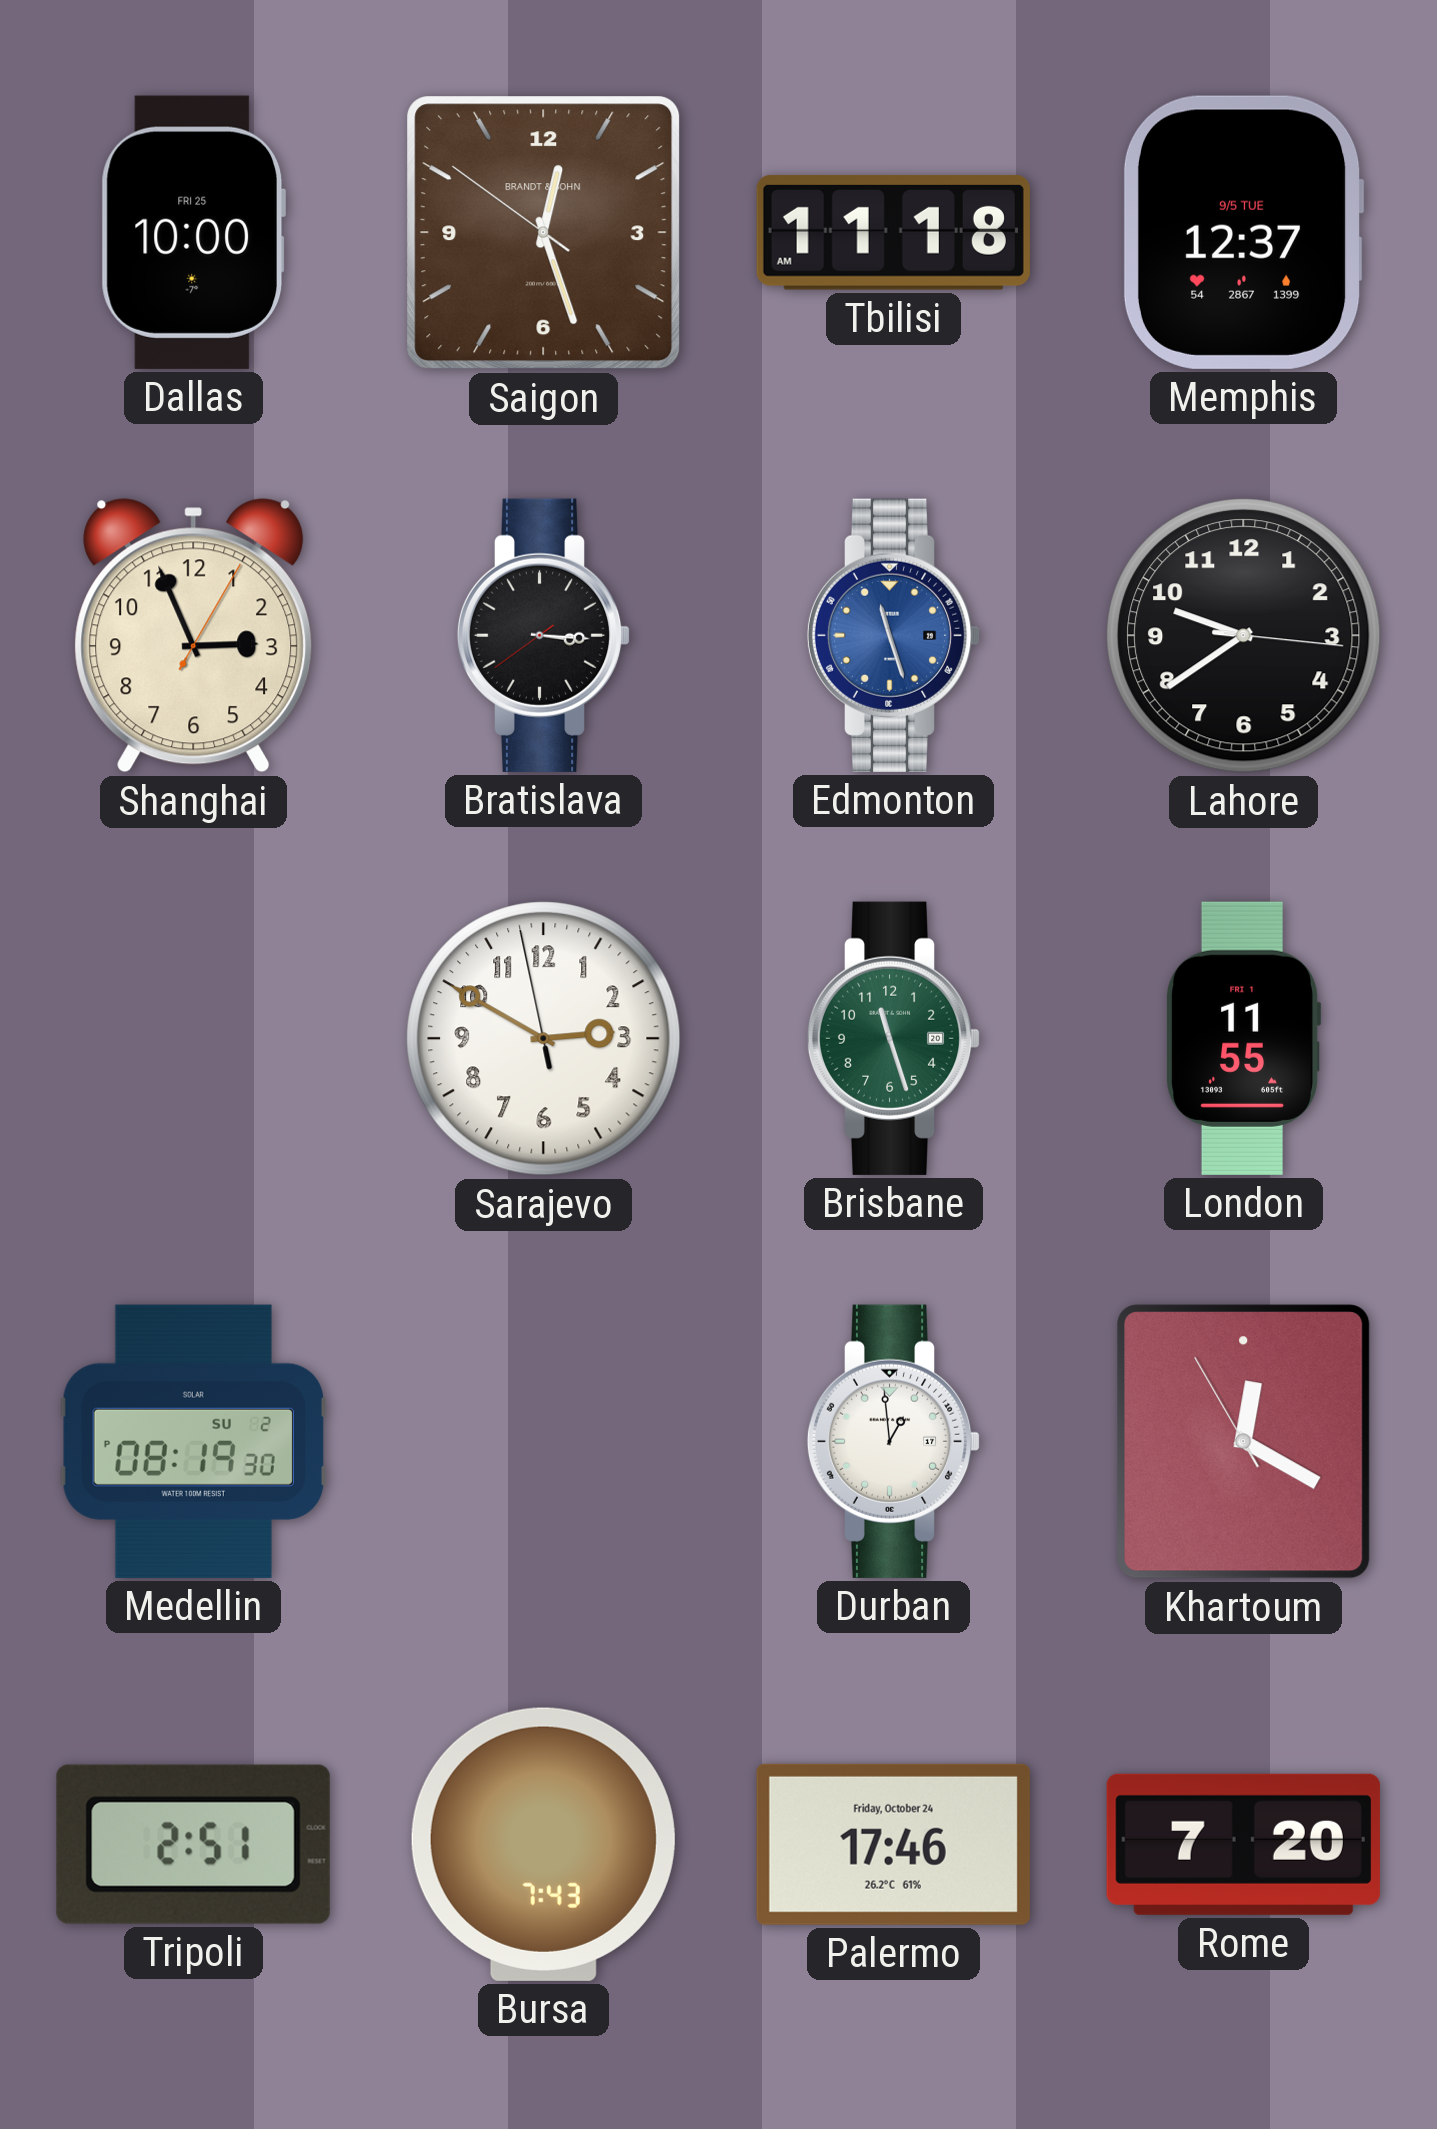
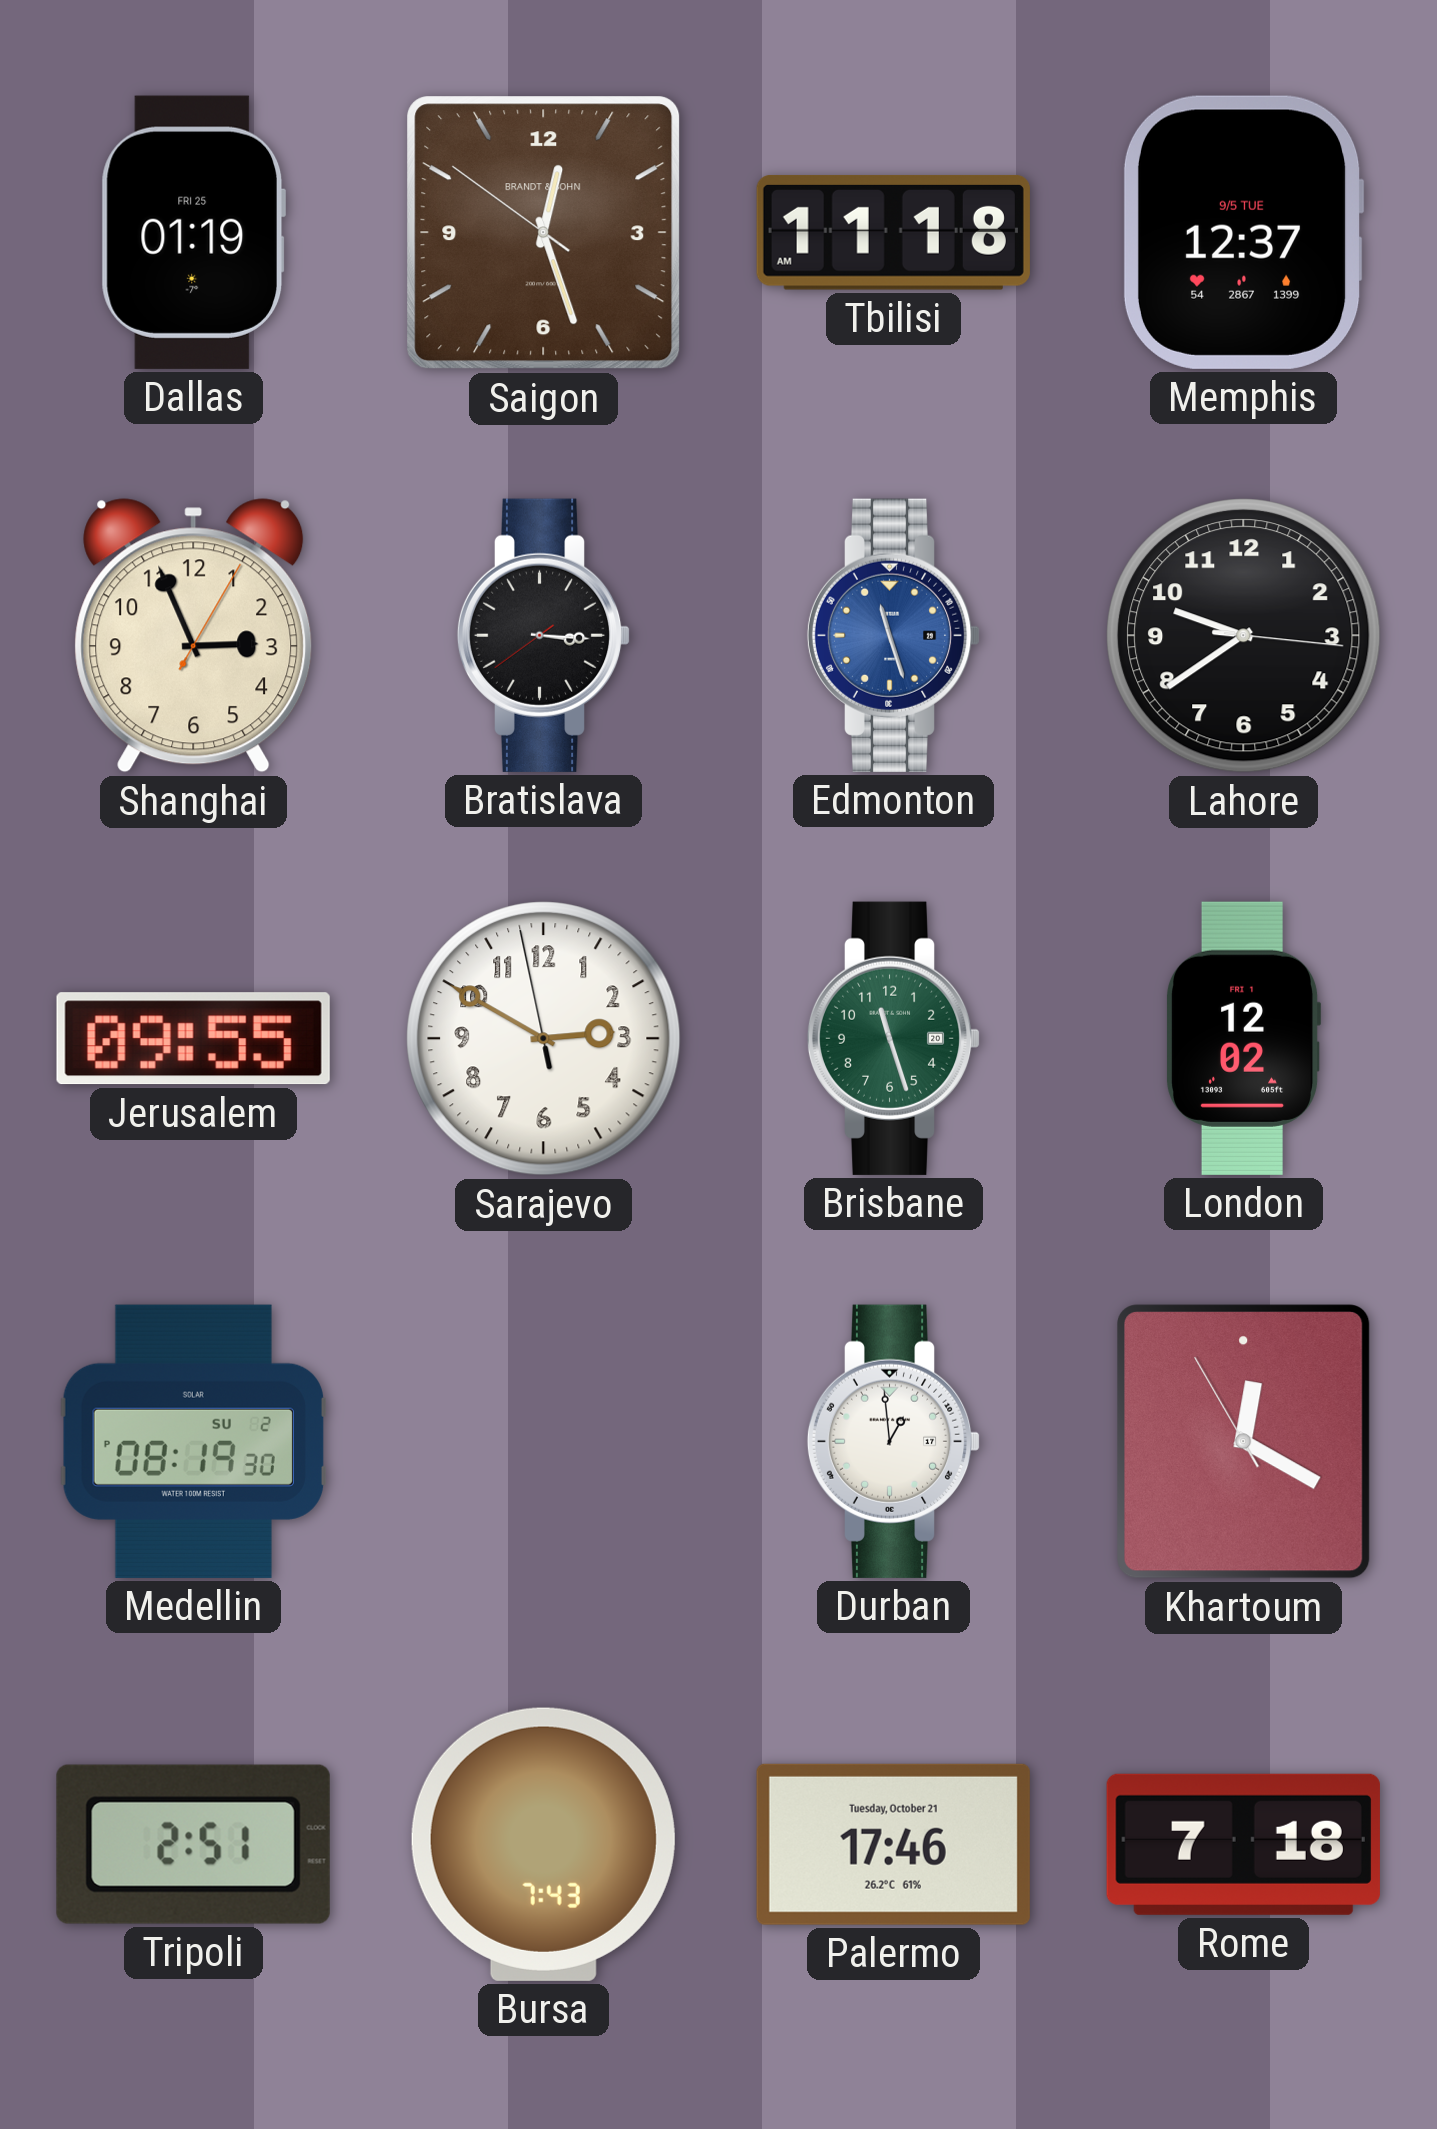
Dallas: 10:00 -> 01:19 (193, 232)
Jerusalem: none -> 09:55 (193, 1039)
London: 11:55 -> 12:02 (1243, 1038)
Palermo date: Friday, October 24 -> Tuesday, October 21 (893, 1844)
Rome: 7:20 -> 7:18 (1243, 1844)
